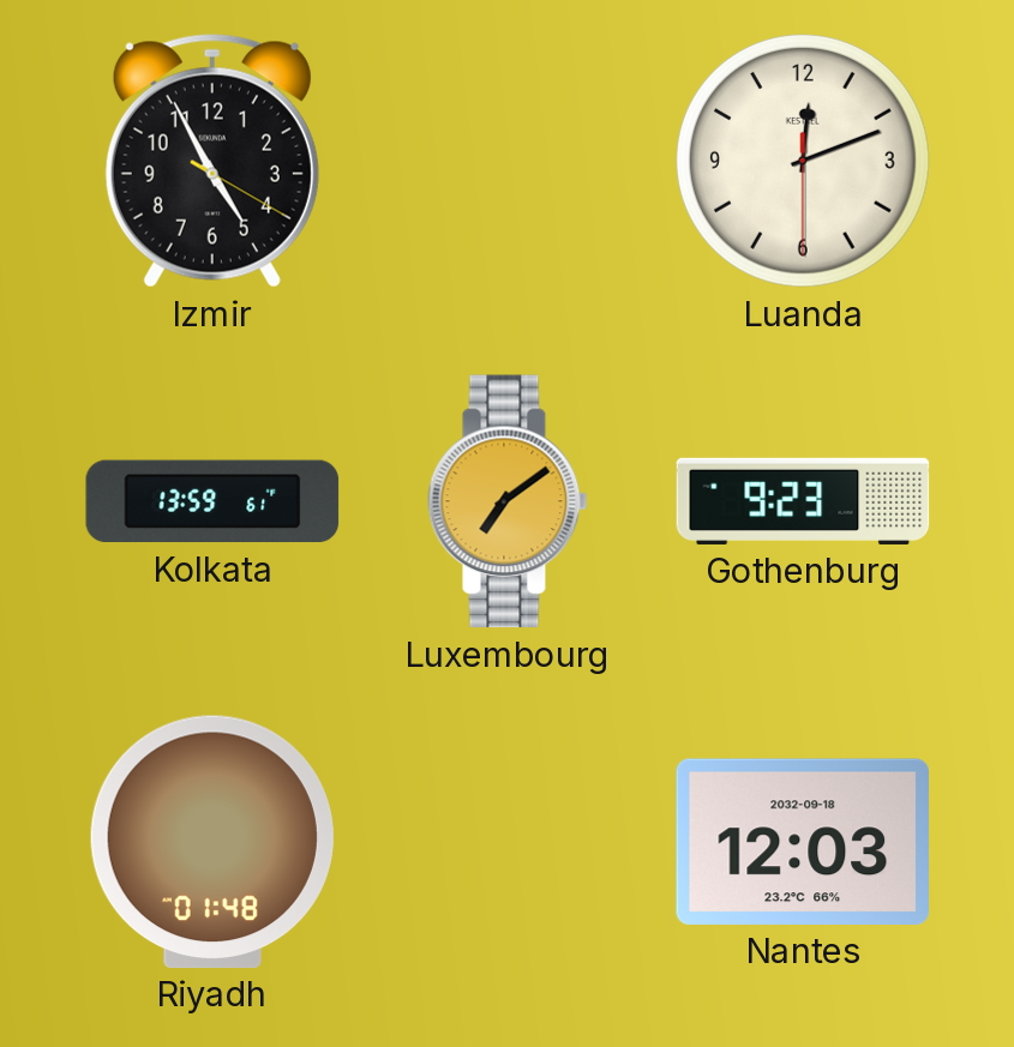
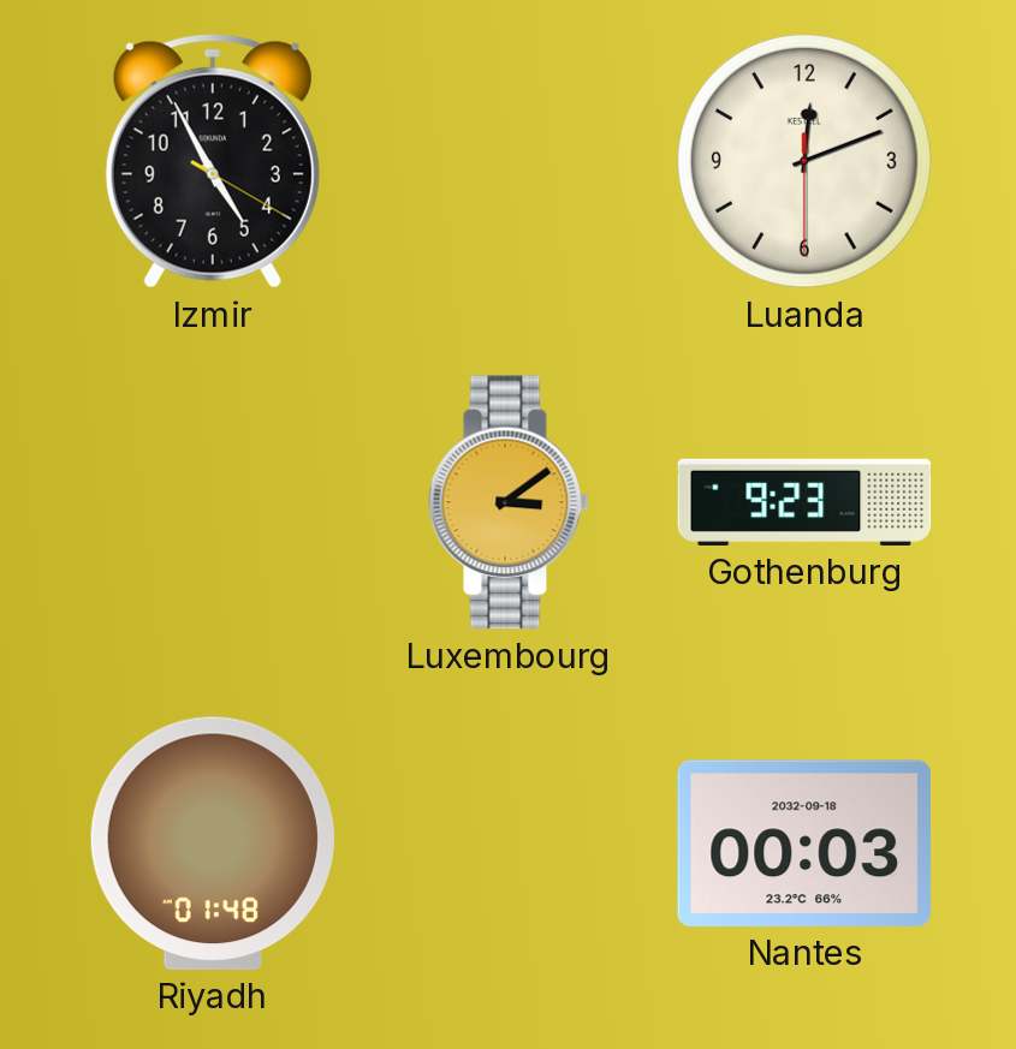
Kolkata: 13:59 -> none (212, 501)
Luxembourg: 7:09 -> 3:09 (509, 502)
Nantes: 12:03 -> 00:03 (803, 844)
